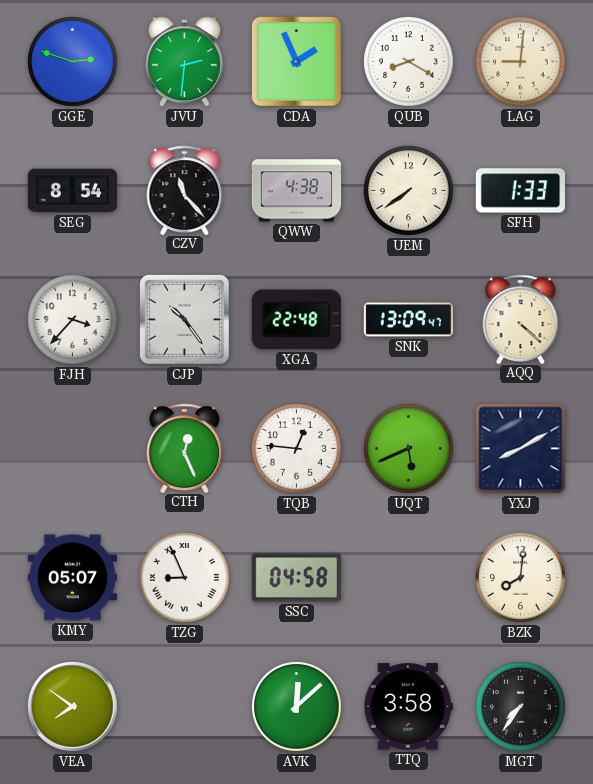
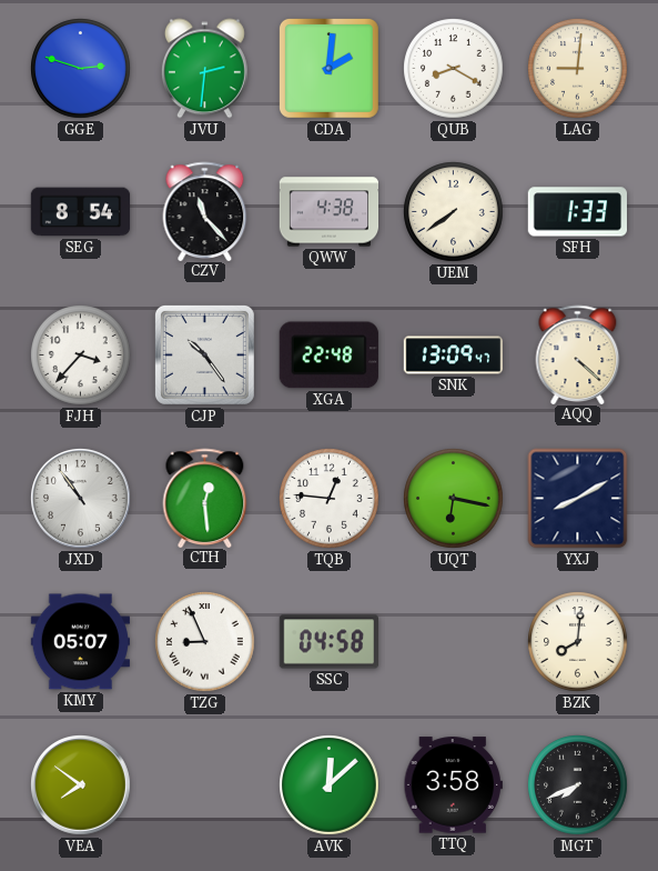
CDA: 1:56 -> 2:01 (328, 68)
JXD: none -> 10:54 (81, 499)
CTH: 12:26 -> 12:29 (205, 498)
UQT: 5:41 -> 6:17 (454, 499)
MGT: 7:36 -> 7:41 (578, 785)
